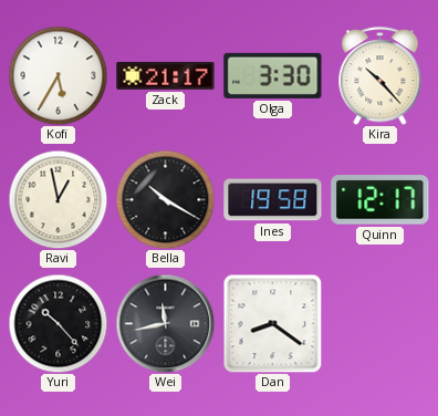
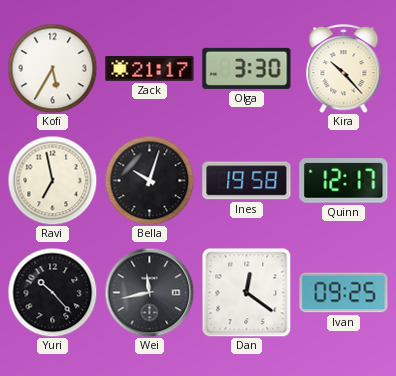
Ravi: 12:58 -> 6:58 (52, 180)
Bella: 10:20 -> 10:03 (149, 180)
Dan: 8:21 -> 12:21 (246, 292)
Ivan: none -> 09:25 (344, 293)
